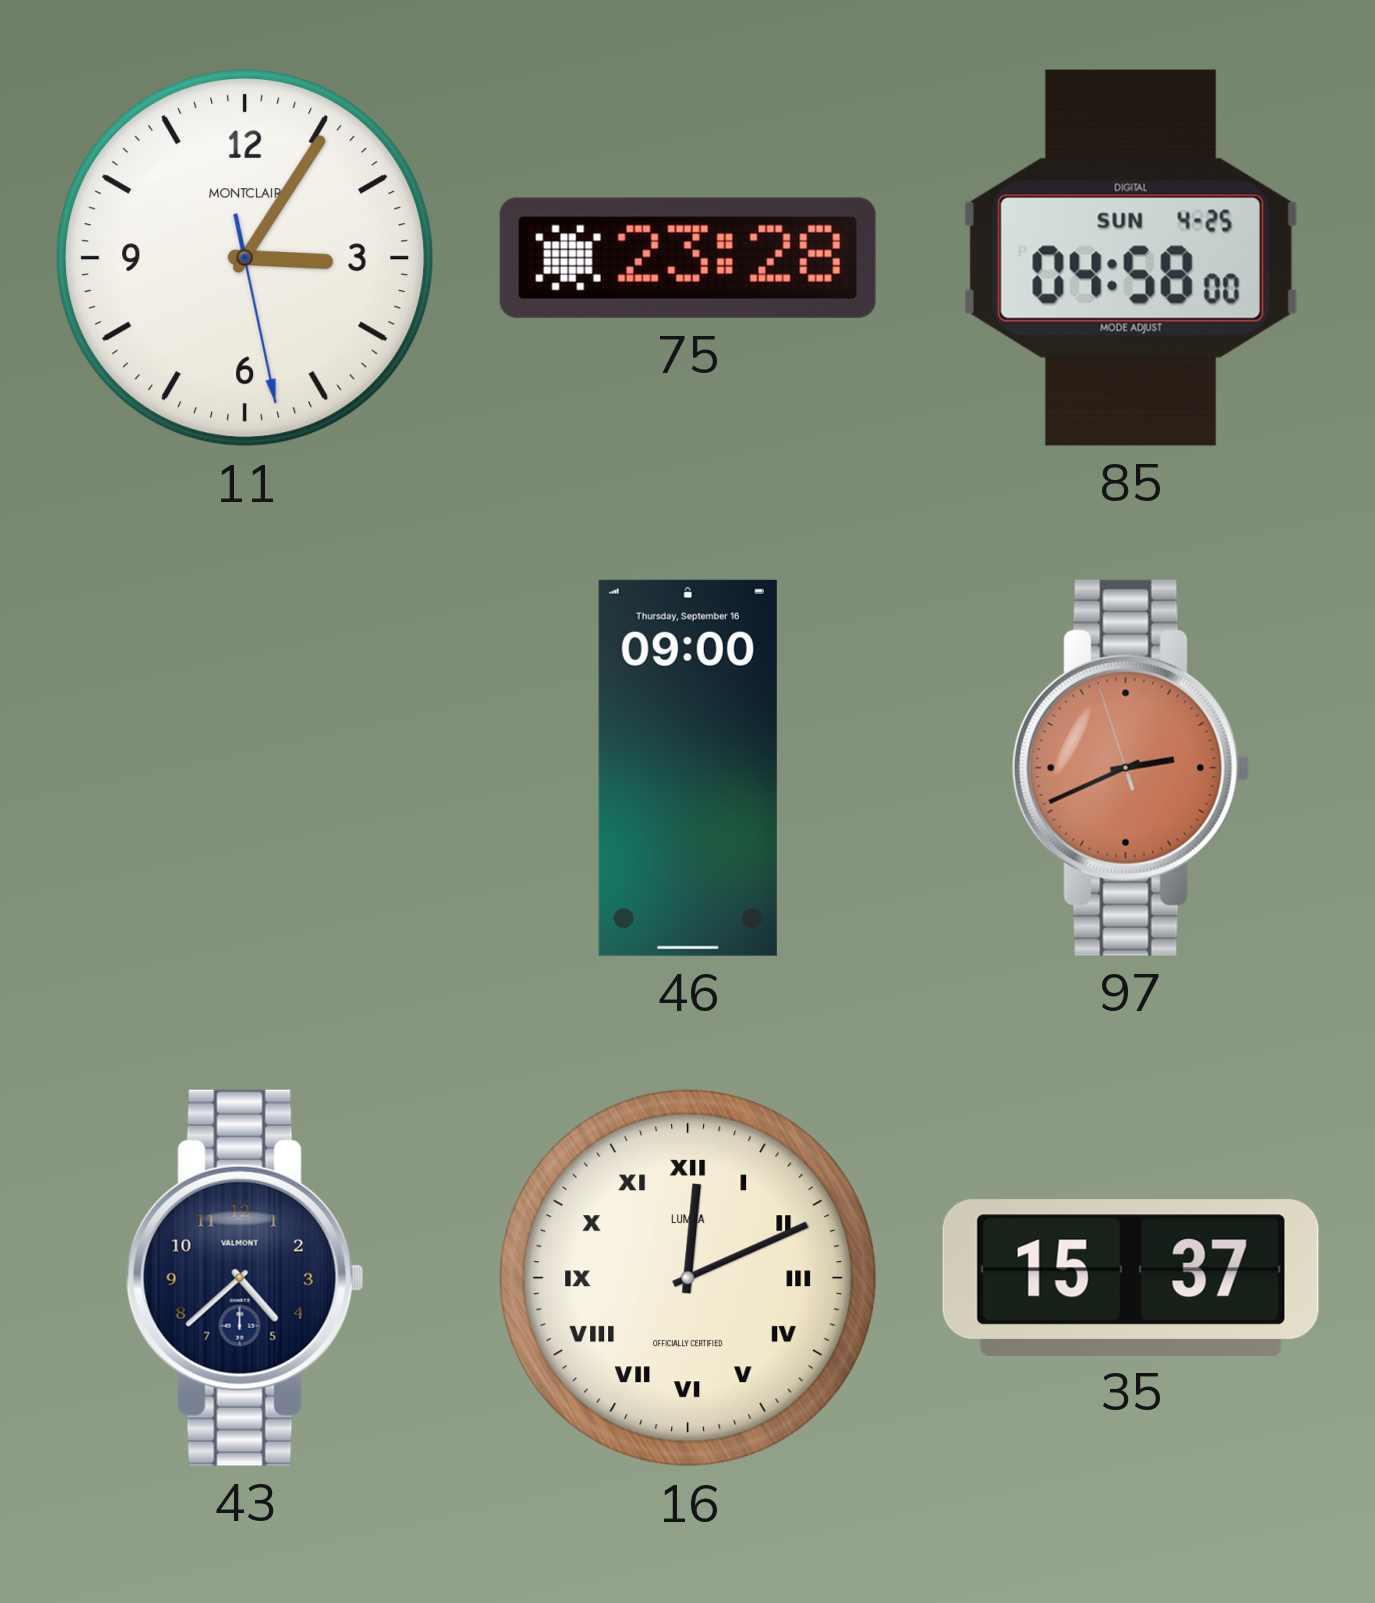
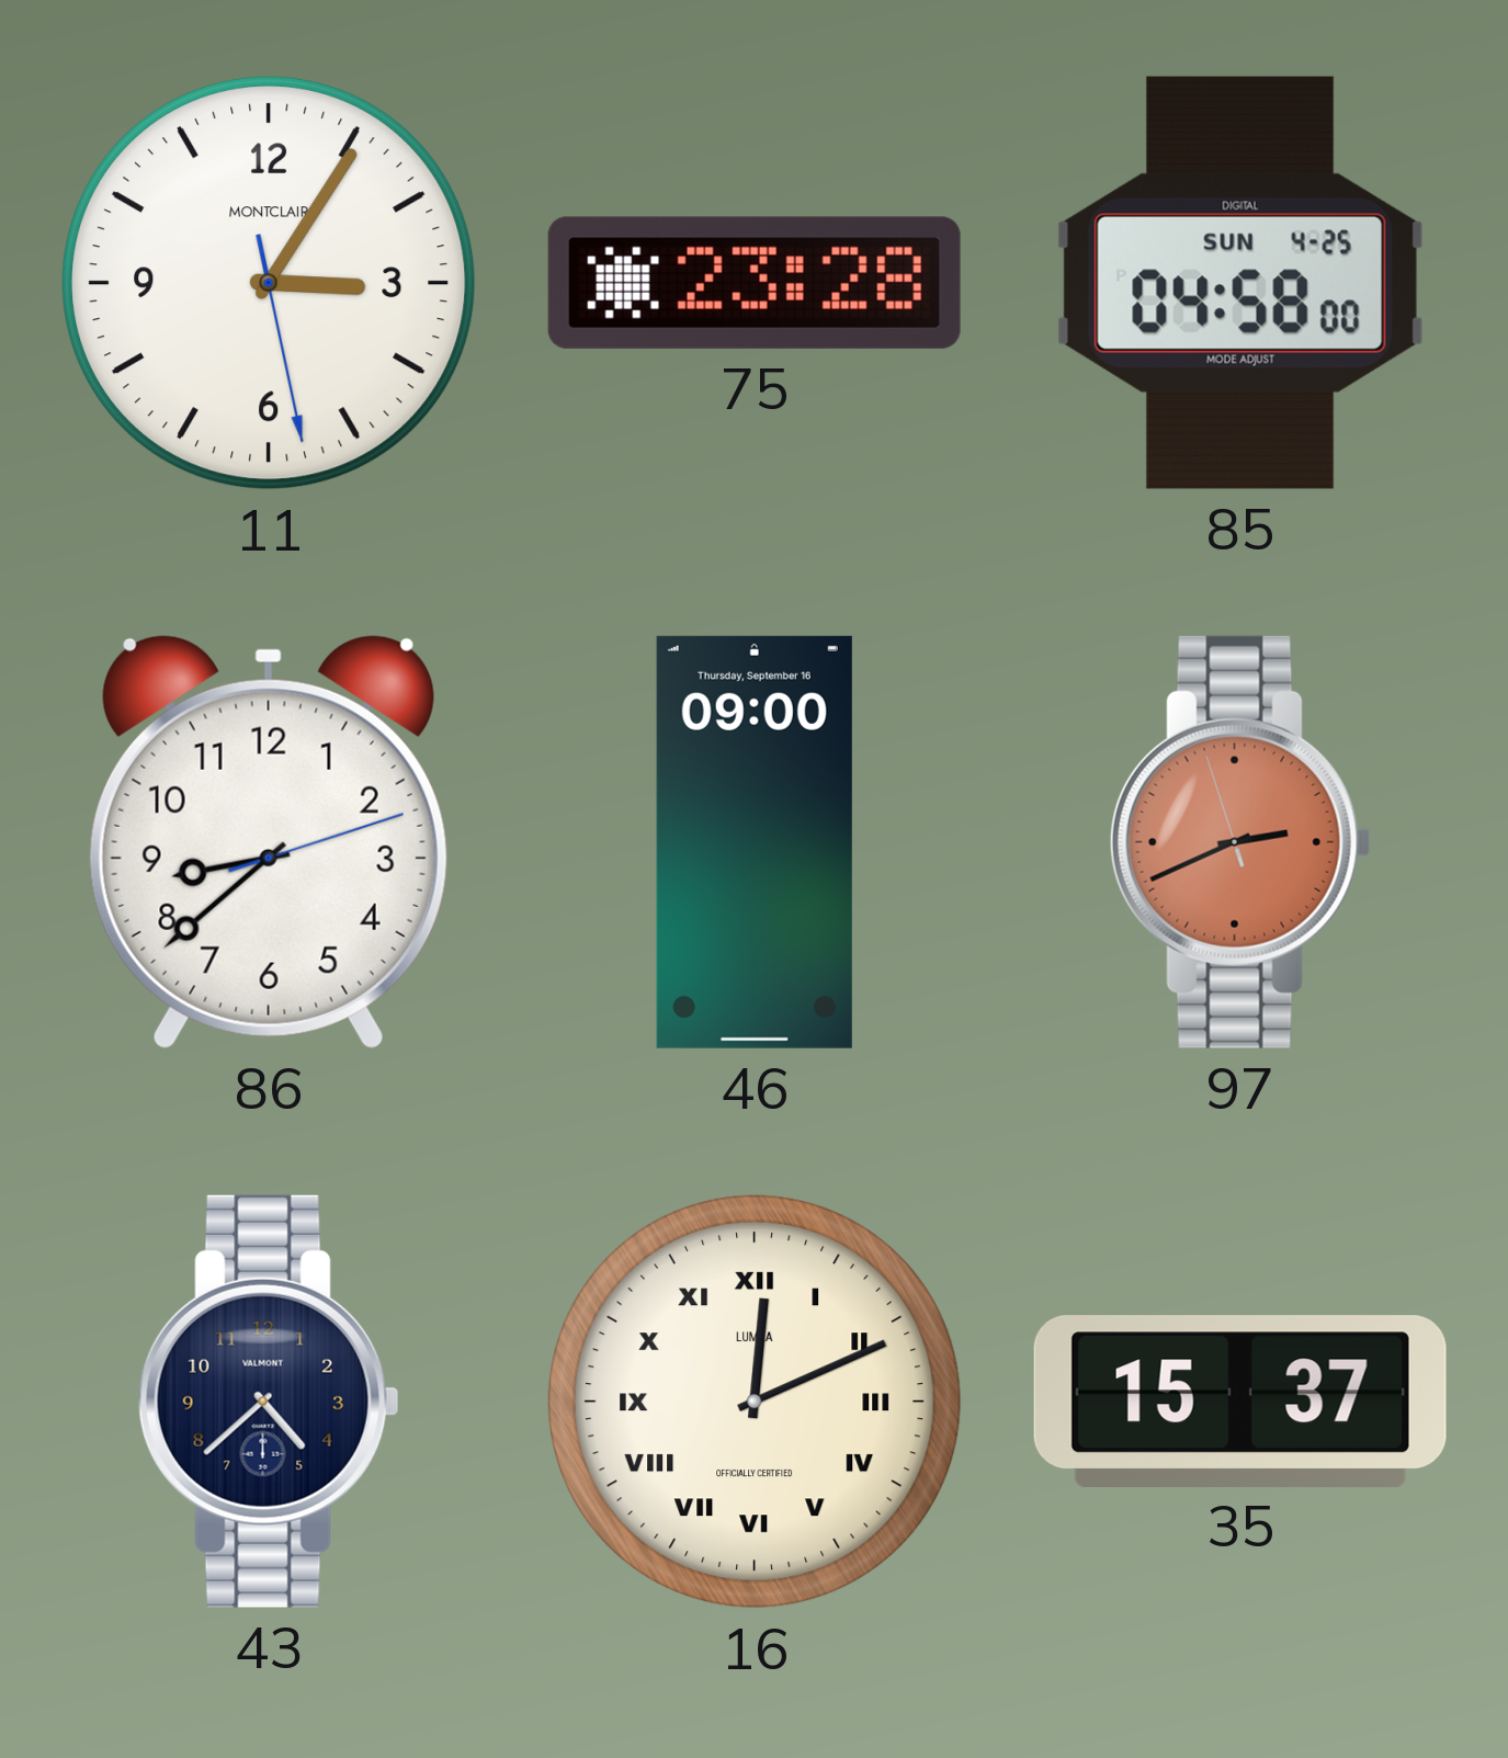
86: none -> 8:38 (269, 842)
